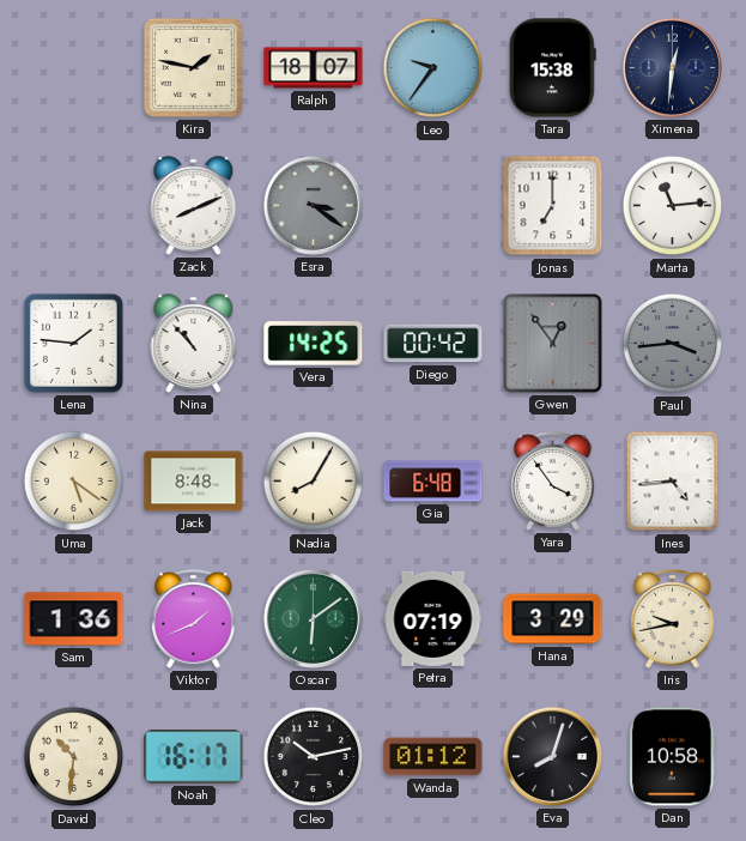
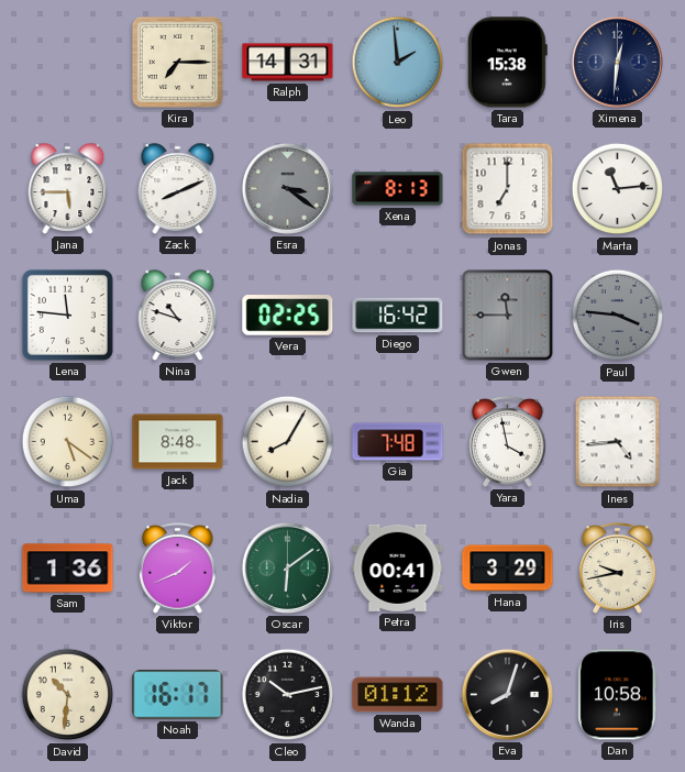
Kira: 1:47 -> 7:15 (177, 62)
Ralph: 18:07 -> 14:31 (288, 63)
Leo: 9:36 -> 1:59 (398, 63)
Jana: none -> 5:45 (68, 189)
Xena: none -> 8:13 (398, 189)
Lena: 1:46 -> 11:46 (67, 315)
Nina: 10:53 -> 10:48 (178, 316)
Vera: 14:25 -> 02:25 (288, 316)
Diego: 00:42 -> 16:42 (398, 316)
Gwen: 12:54 -> 11:45 (508, 316)
Paul: 3:44 -> 3:46 (618, 316)
Gia: 6:48 -> 7:48 (398, 442)
Yara: 3:54 -> 3:58 (508, 442)
Petra: 07:19 -> 00:41 (398, 567)
